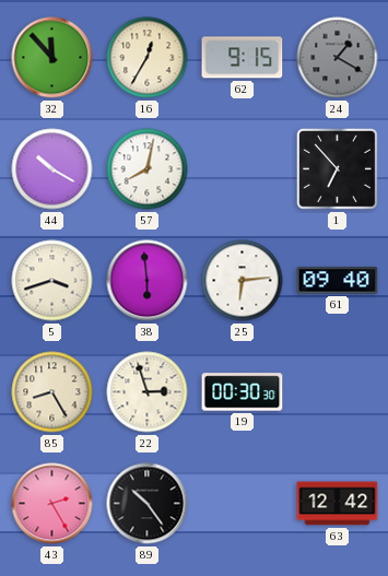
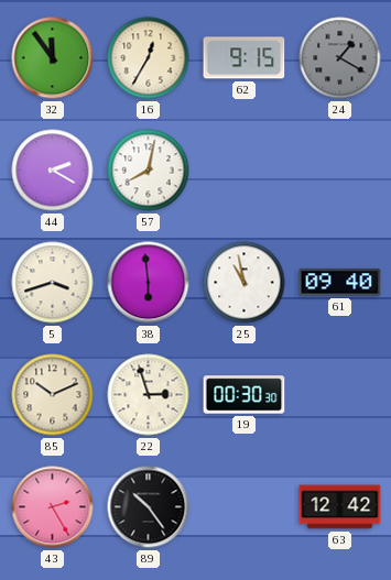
32: 11:53 -> 11:54 (53, 58)
44: 10:20 -> 2:20 (53, 171)
1: 6:53 -> none (338, 169)
25: 6:14 -> 10:58 (245, 283)
85: 8:25 -> 10:11 (53, 395)
